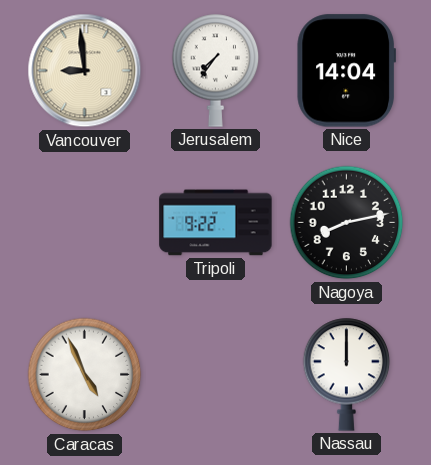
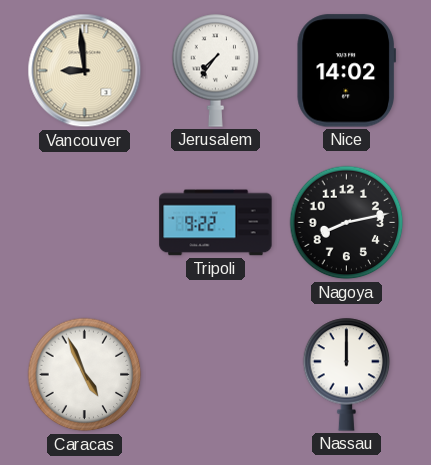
Nice: 14:04 -> 14:02 (346, 71)
